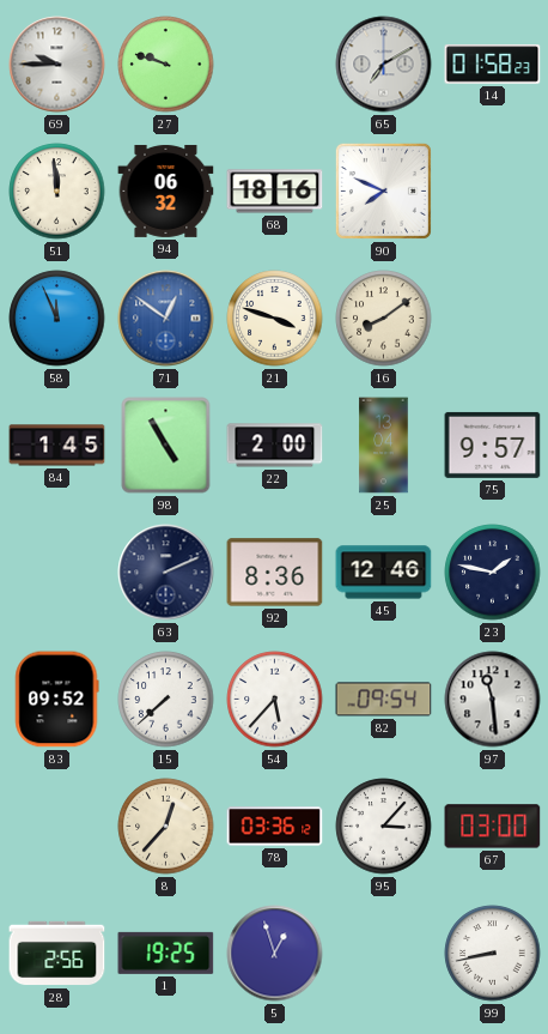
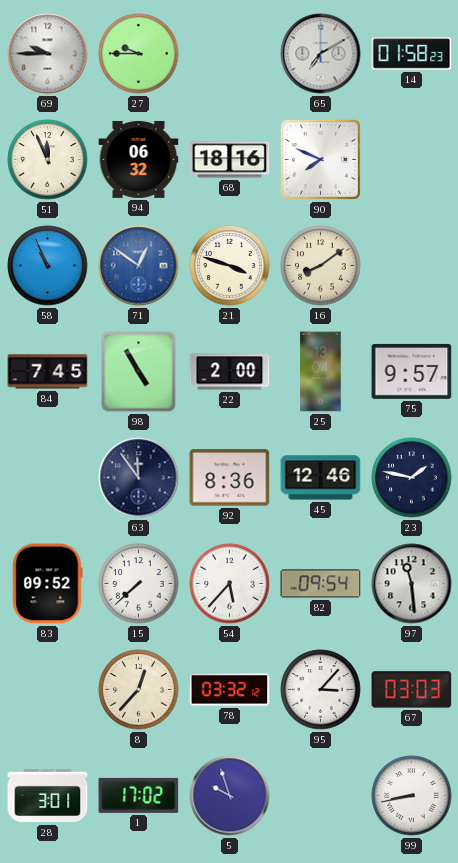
27: 9:48 -> 9:45 (139, 54)
51: 11:59 -> 11:56 (48, 160)
58: 11:56 -> 10:56 (48, 266)
84: 1:45 -> 7:45 (48, 372)
63: 2:11 -> 11:54 (139, 478)
78: 03:36 -> 03:32 (230, 690)
67: 03:00 -> 03:03 (412, 690)
28: 2:56 -> 3:01 (48, 796)
1: 19:25 -> 17:02 (139, 795)
5: 12:57 -> 9:57 (230, 796)
